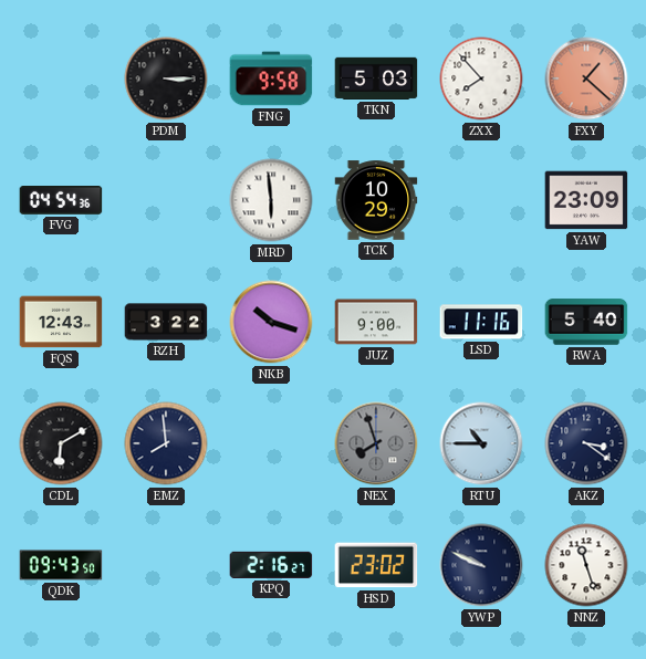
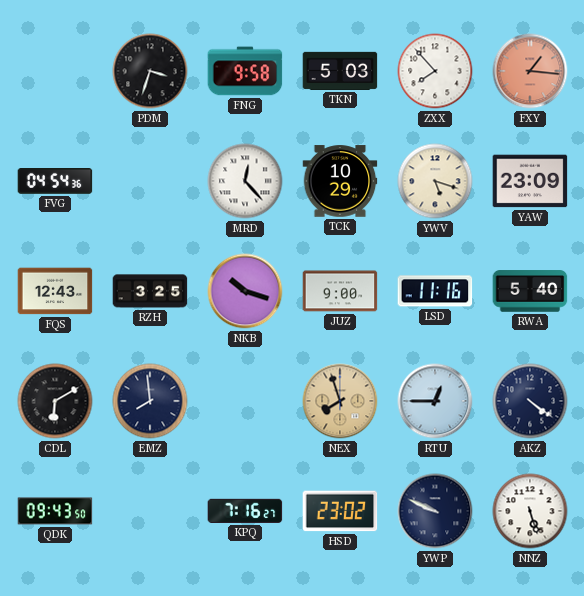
PDM: 3:15 -> 3:33 (150, 71)
FXY: 1:22 -> 1:16 (530, 71)
MRD: 5:59 -> 12:23 (245, 181)
YWV: none -> 5:18 (435, 181)
RZH: 3:22 -> 3:25 (150, 291)
NEX dial: grey -> champagne (340, 401)
RTU: 10:45 -> 12:45 (435, 401)
AKZ: 3:21 -> 4:21 (530, 401)
KPQ: 2:16 -> 7:16 (245, 511)
NNZ: 11:27 -> 5:27 (530, 511)
